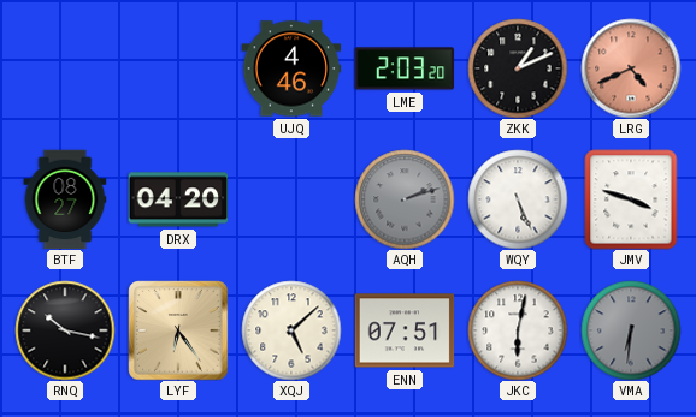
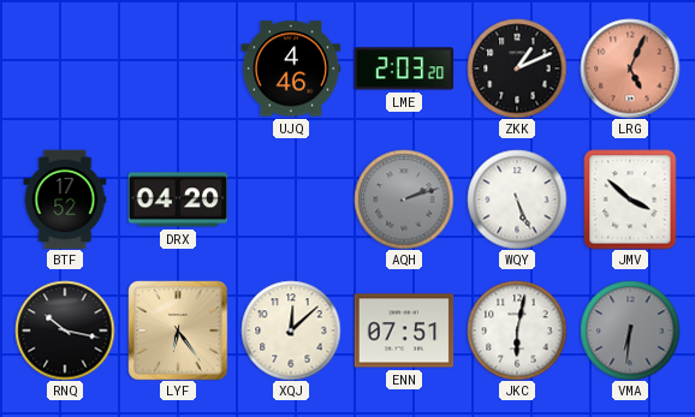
LRG: 4:41 -> 5:04 (630, 68)
BTF: 08:27 -> 17:52 (65, 199)
JMV: 3:48 -> 3:52 (630, 199)
XQJ: 5:08 -> 12:08 (291, 330)
